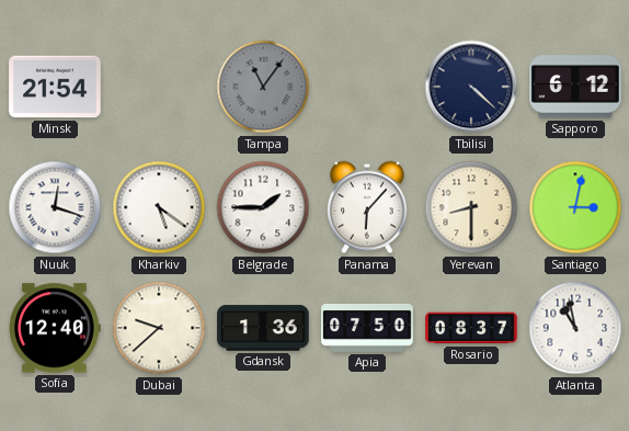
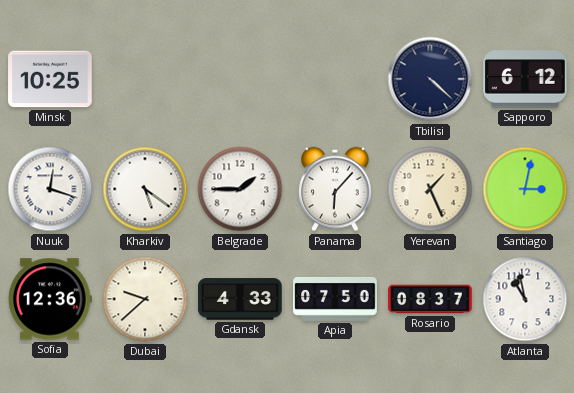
Minsk: 21:54 -> 10:25 (50, 79)
Tampa: 11:06 -> none (263, 87)
Yerevan: 8:30 -> 1:26 (430, 189)
Sofia: 12:40 -> 12:36 (51, 299)
Gdansk: 1:36 -> 4:33 (240, 299)
